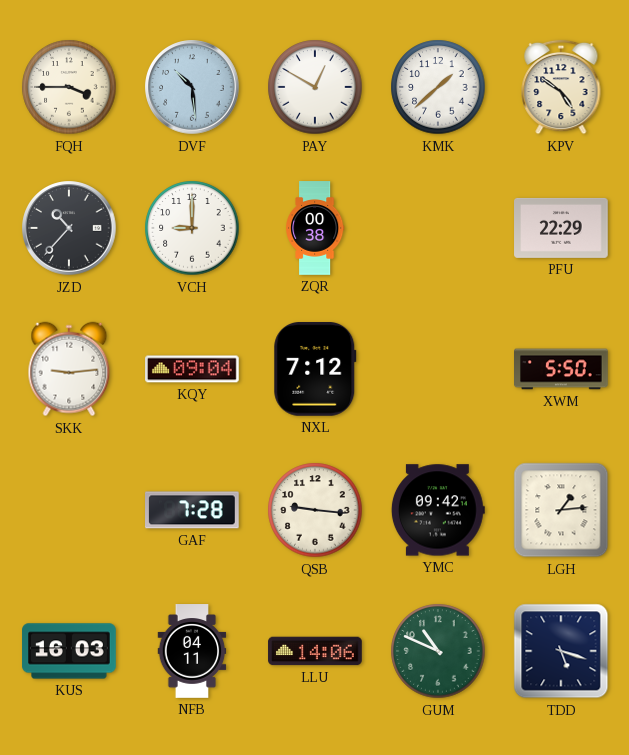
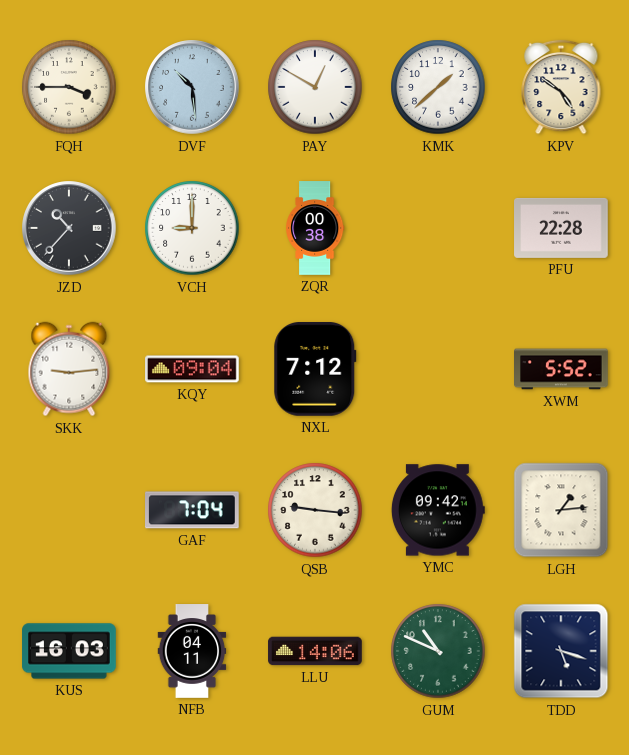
PFU: 22:29 -> 22:28 (561, 228)
XWM: 5:50 -> 5:52 (562, 369)
GAF: 7:28 -> 7:04 (193, 510)
